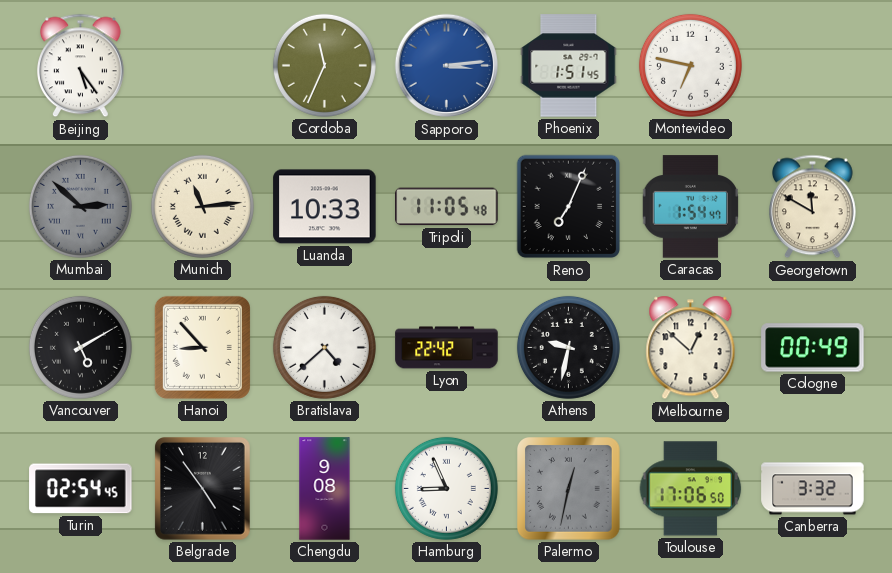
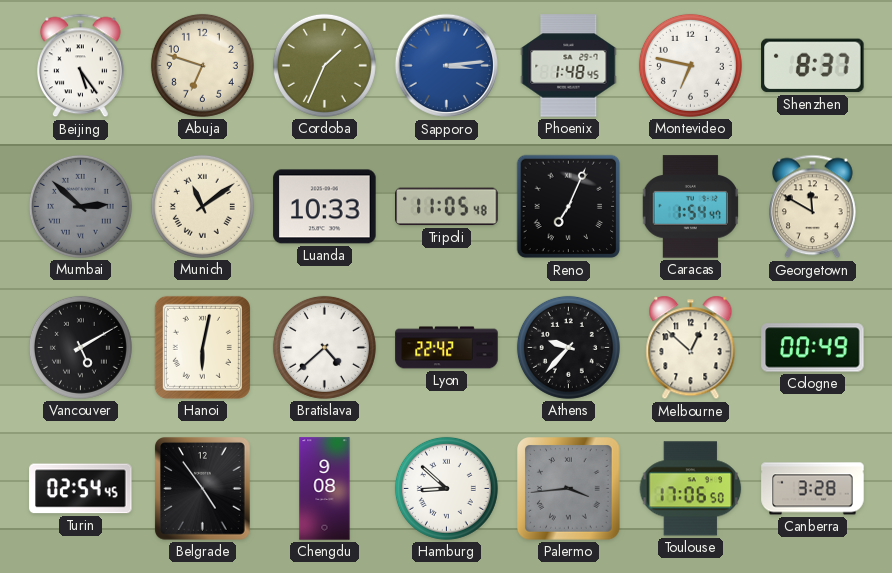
Abuja: none -> 6:48 (202, 65)
Cordoba: 11:34 -> 1:34 (324, 65)
Phoenix: 1:51 -> 1:48 (569, 66)
Shenzhen: none -> 8:37 (813, 66)
Munich: 11:14 -> 11:09 (202, 206)
Hanoi: 8:53 -> 6:02 (202, 347)
Athens: 9:32 -> 9:37 (568, 347)
Hamburg: 8:56 -> 8:52 (446, 488)
Palermo: 12:32 -> 3:44 (569, 489)
Canberra: 3:32 -> 3:28 (813, 489)
